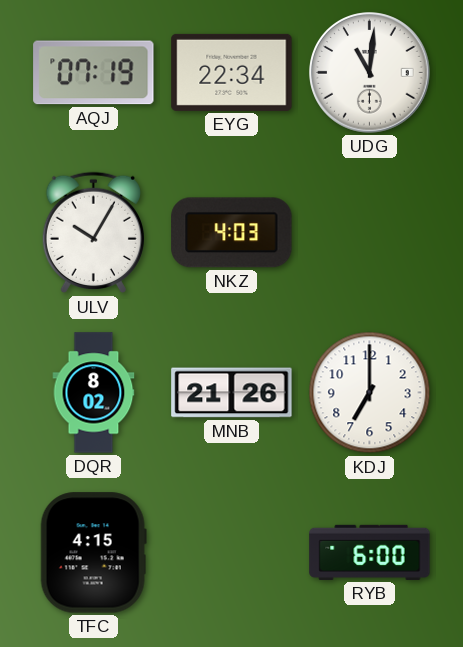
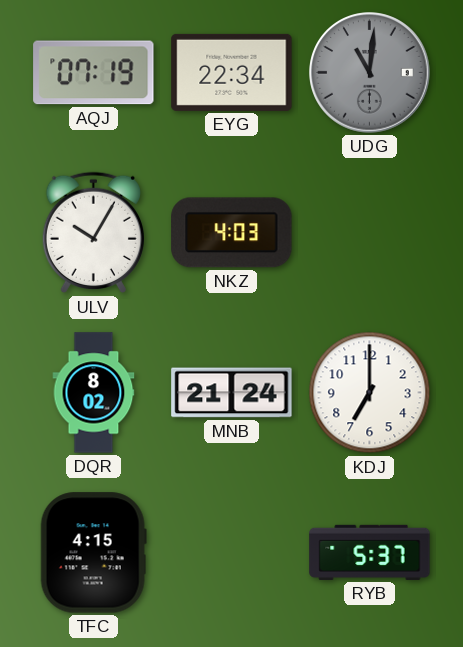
UDG dial: white -> grey (370, 73)
MNB: 21:26 -> 21:24 (232, 393)
RYB: 6:00 -> 5:37 (370, 552)
